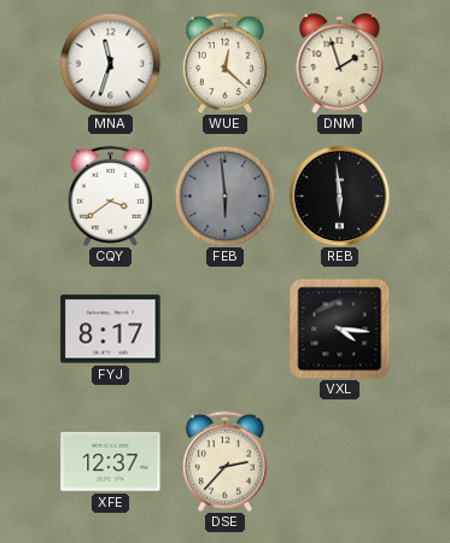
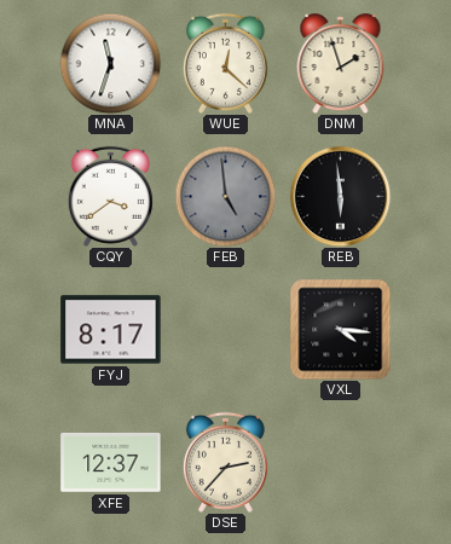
FEB: 5:59 -> 4:59 (225, 196)
